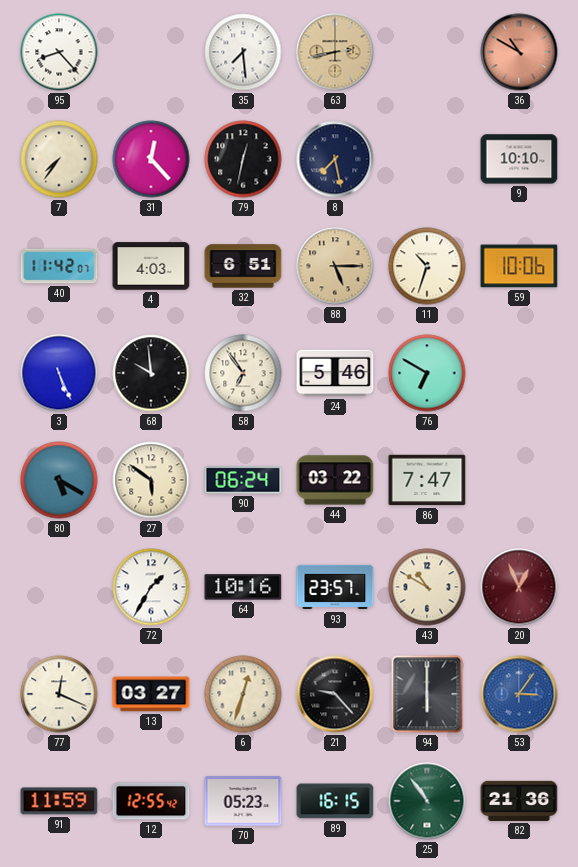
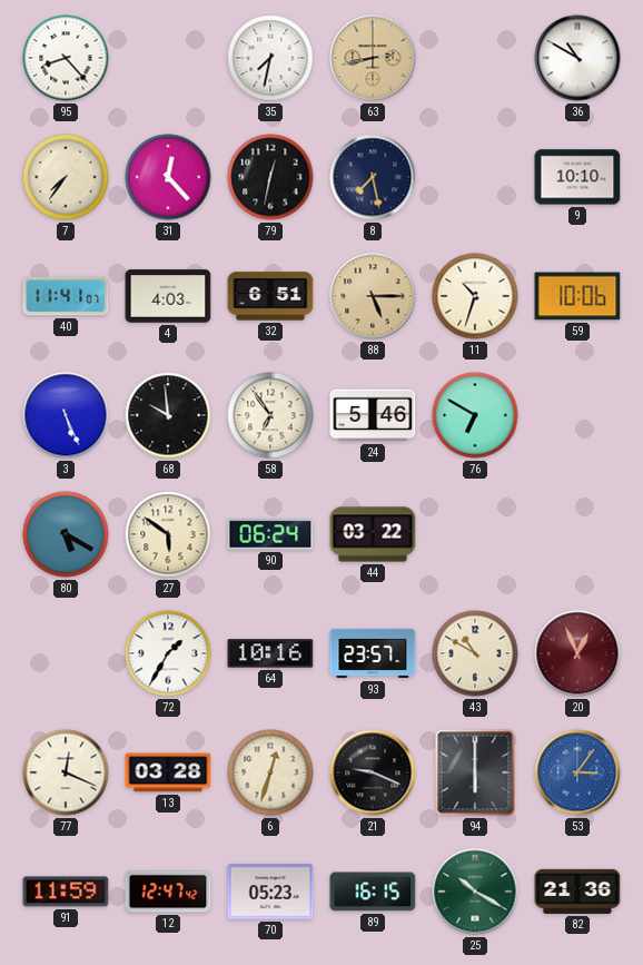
35: 7:29 -> 7:32 (270, 58)
36 dial: salmon -> white (577, 58)
40: 11:42 -> 11:41 (66, 296)
86: 7:47 -> none (427, 480)
13: 03:27 -> 03:28 (168, 772)
21: 9:23 -> 9:19 (373, 772)
12: 12:55 -> 12:47 (168, 892)
25: 10:54 -> 10:20 (475, 892)
